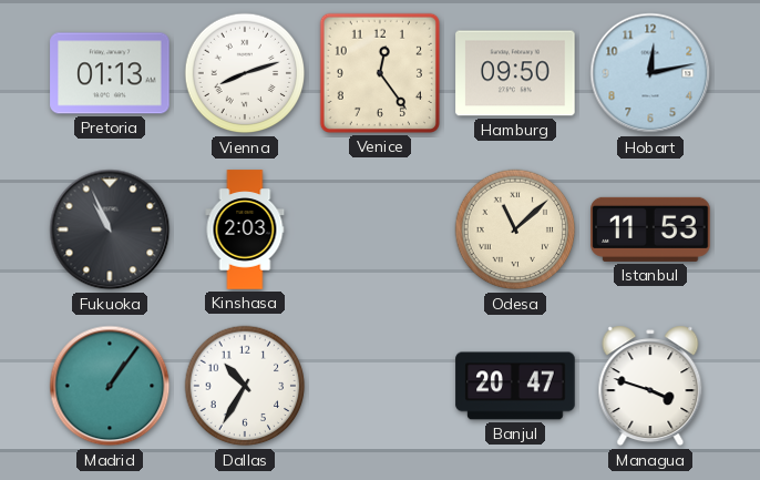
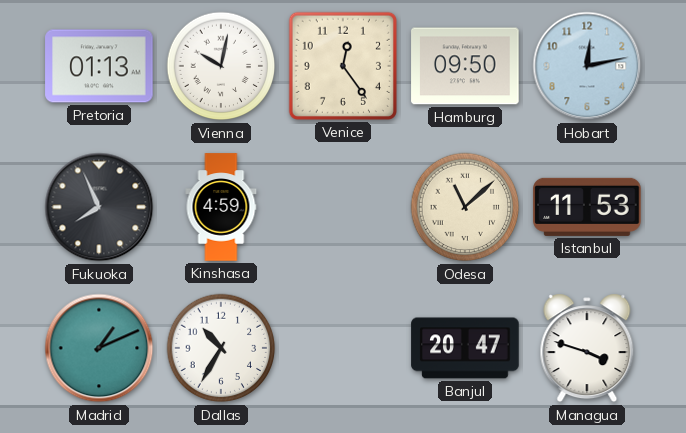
Vienna: 8:12 -> 10:02 (221, 66)
Fukuoka: 10:56 -> 7:56 (99, 207)
Kinshasa: 2:03 -> 4:59 (221, 207)
Madrid: 1:06 -> 1:11 (99, 348)
